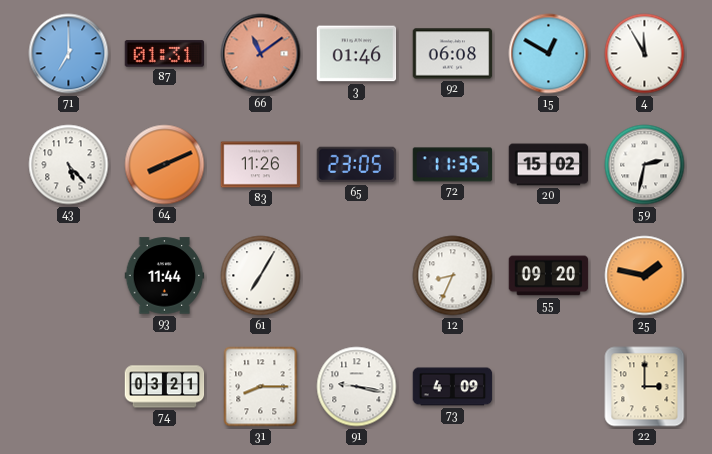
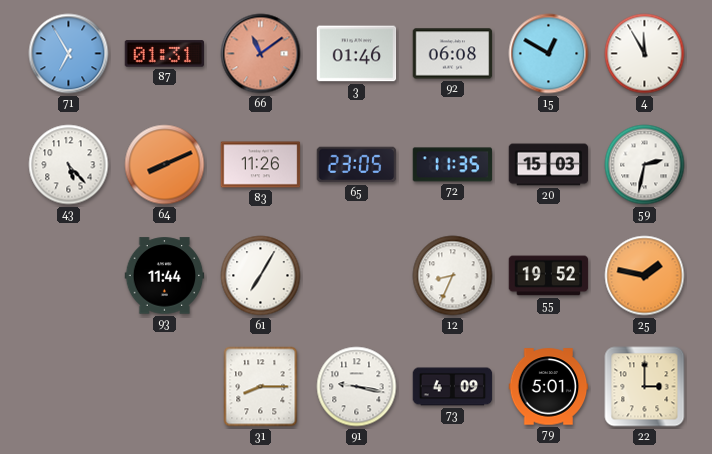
71: 7:00 -> 6:55 (69, 54)
20: 15:02 -> 15:03 (549, 165)
55: 09:20 -> 19:52 (549, 276)
74: 03:21 -> none (165, 387)
79: none -> 5:01 (549, 387)
